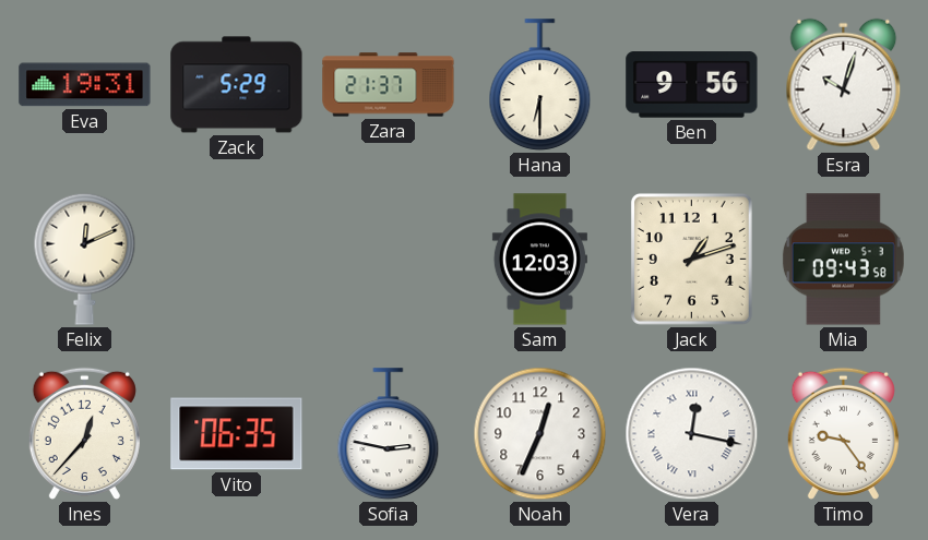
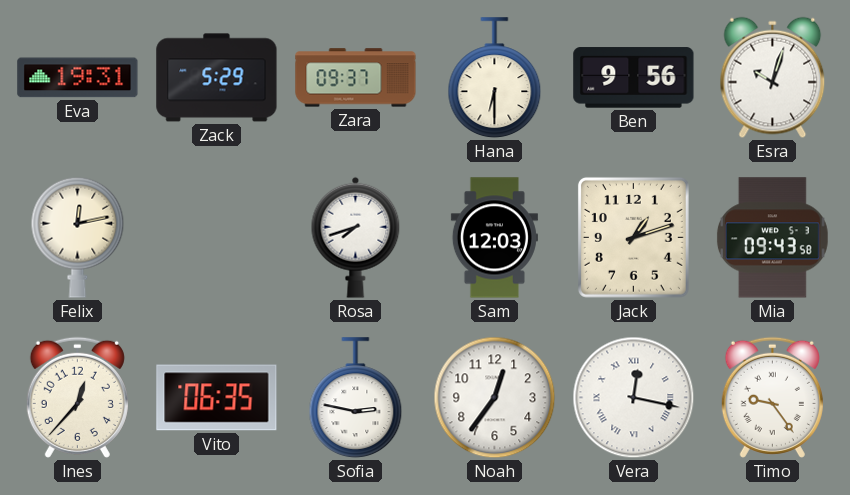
Zara: 21:37 -> 09:37 (356, 78)
Felix: 12:11 -> 12:13 (78, 237)
Rosa: none -> 7:42 (356, 237)
Noah: 12:34 -> 12:36 (495, 398)
